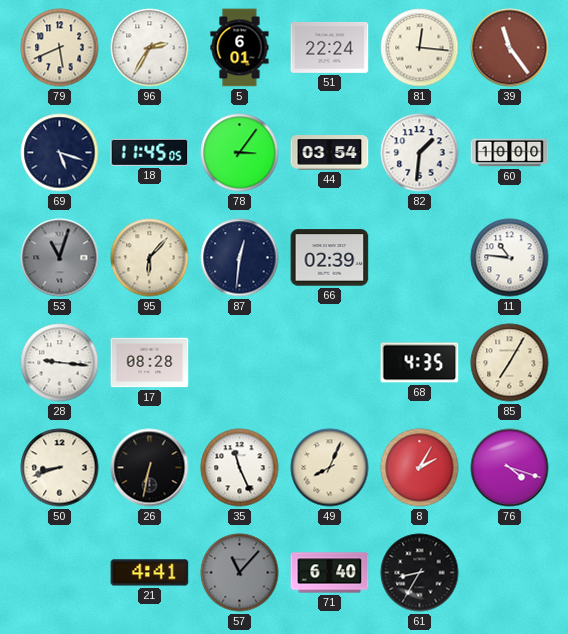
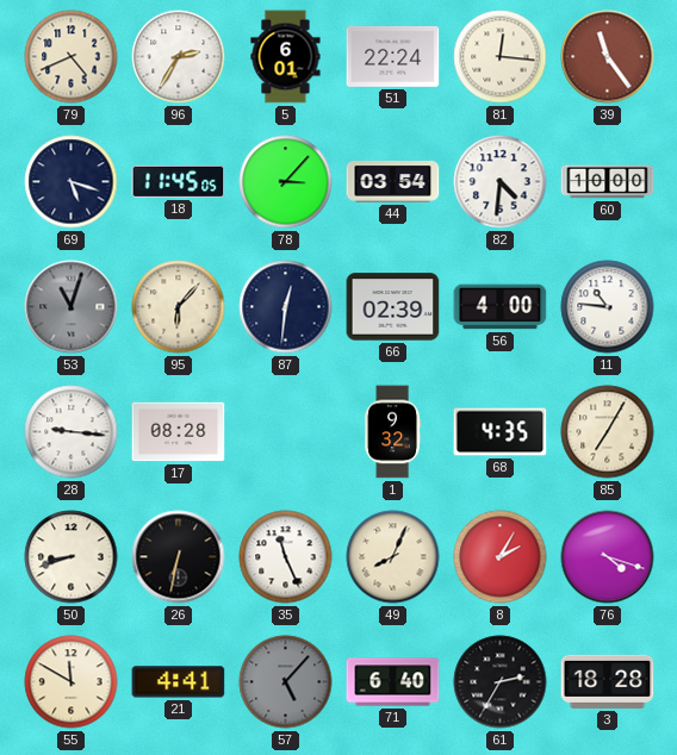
79: 5:41 -> 4:41 (72, 57)
78: 3:06 -> 3:07 (286, 182)
82: 1:31 -> 4:31 (501, 182)
56: none -> 4:00 (501, 307)
1: none -> 9:32 (393, 432)
55: none -> 11:50 (72, 682)
57: 11:07 -> 5:07 (286, 682)
61: 8:35 -> 2:35 (501, 682)
3: none -> 18:28 (608, 681)
